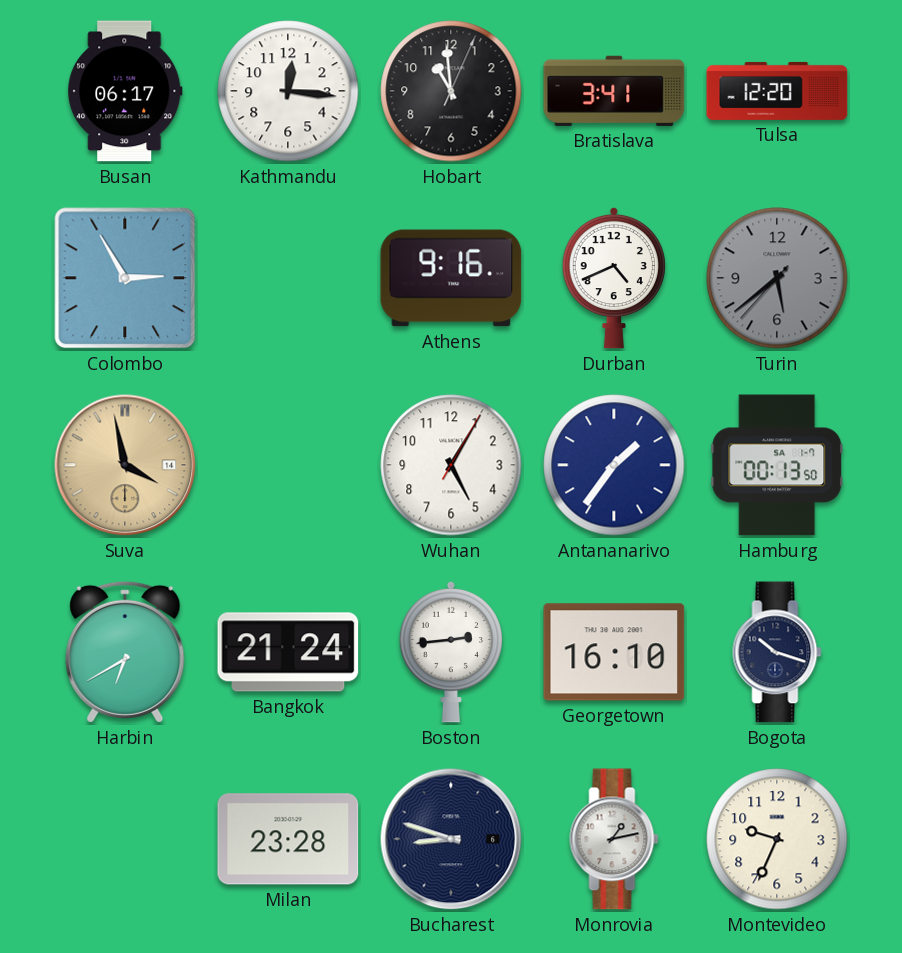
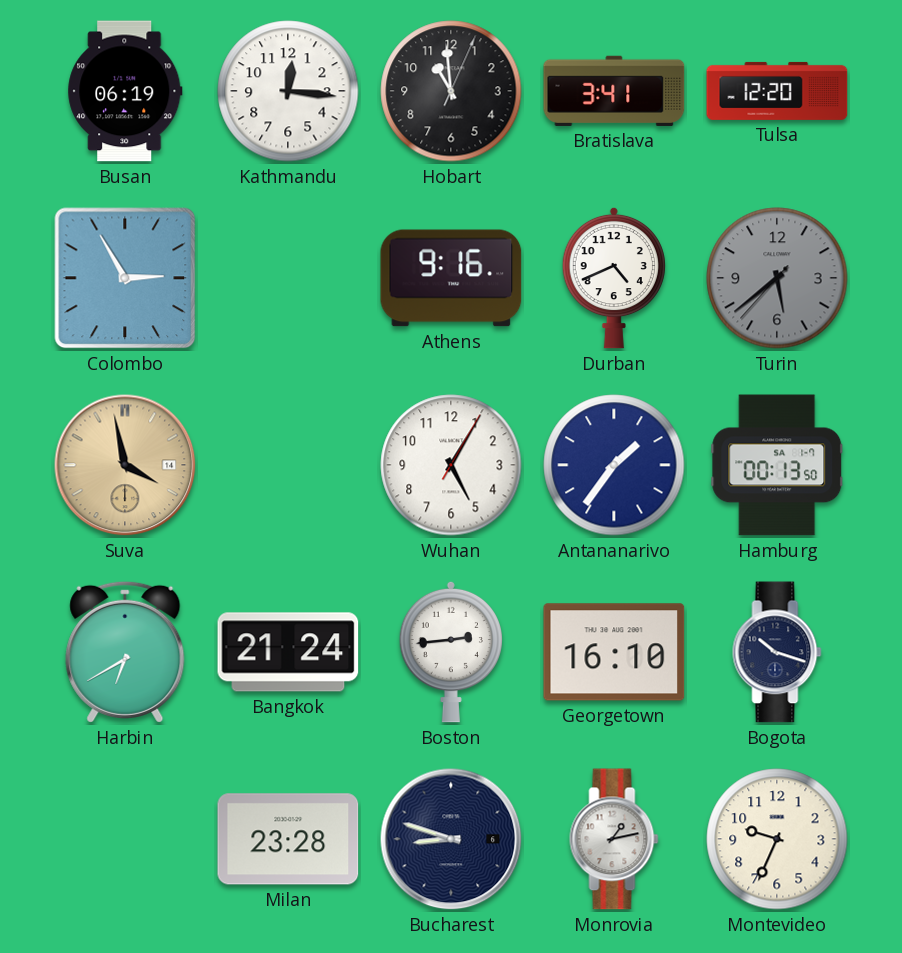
Busan: 06:17 -> 06:19 (125, 91)
